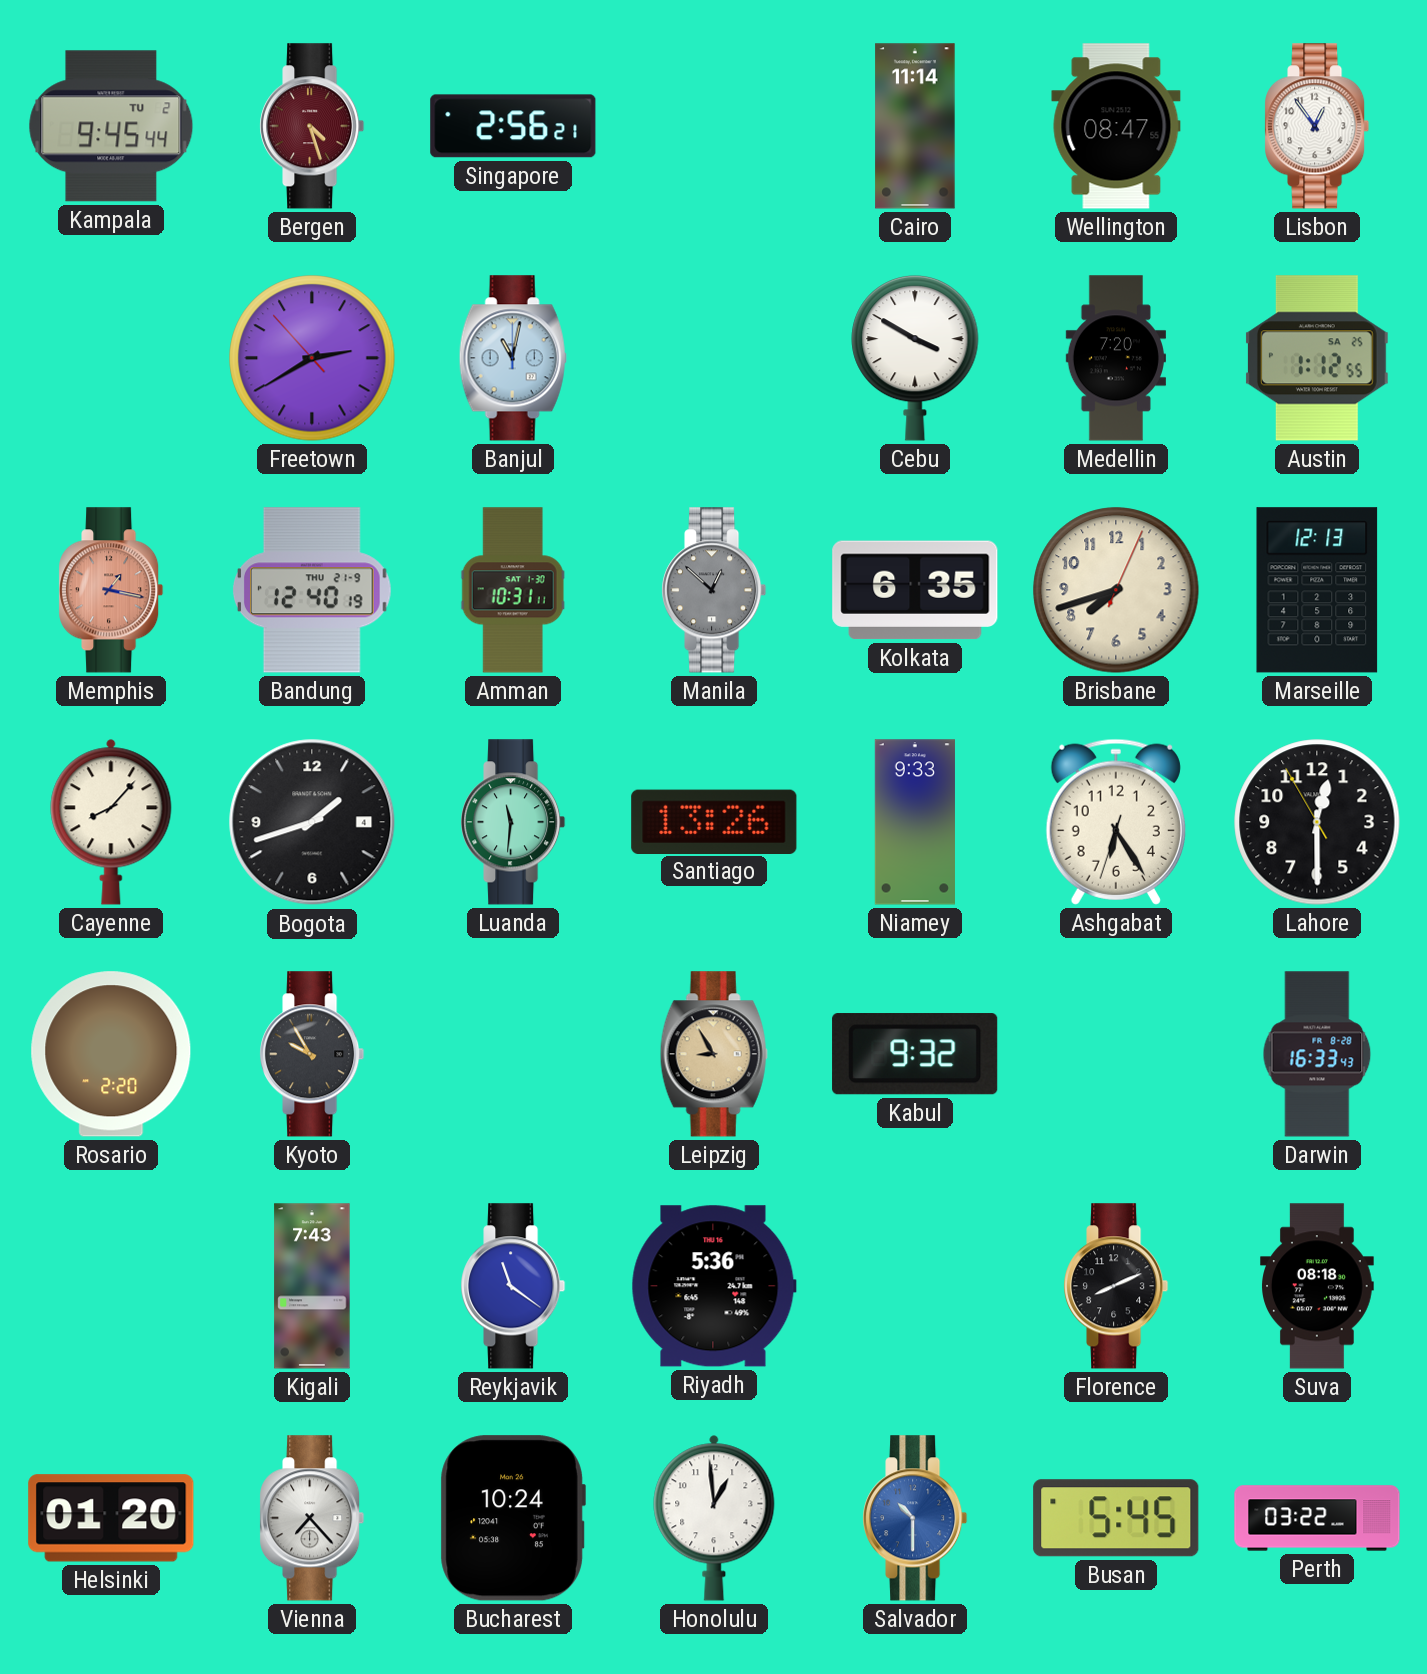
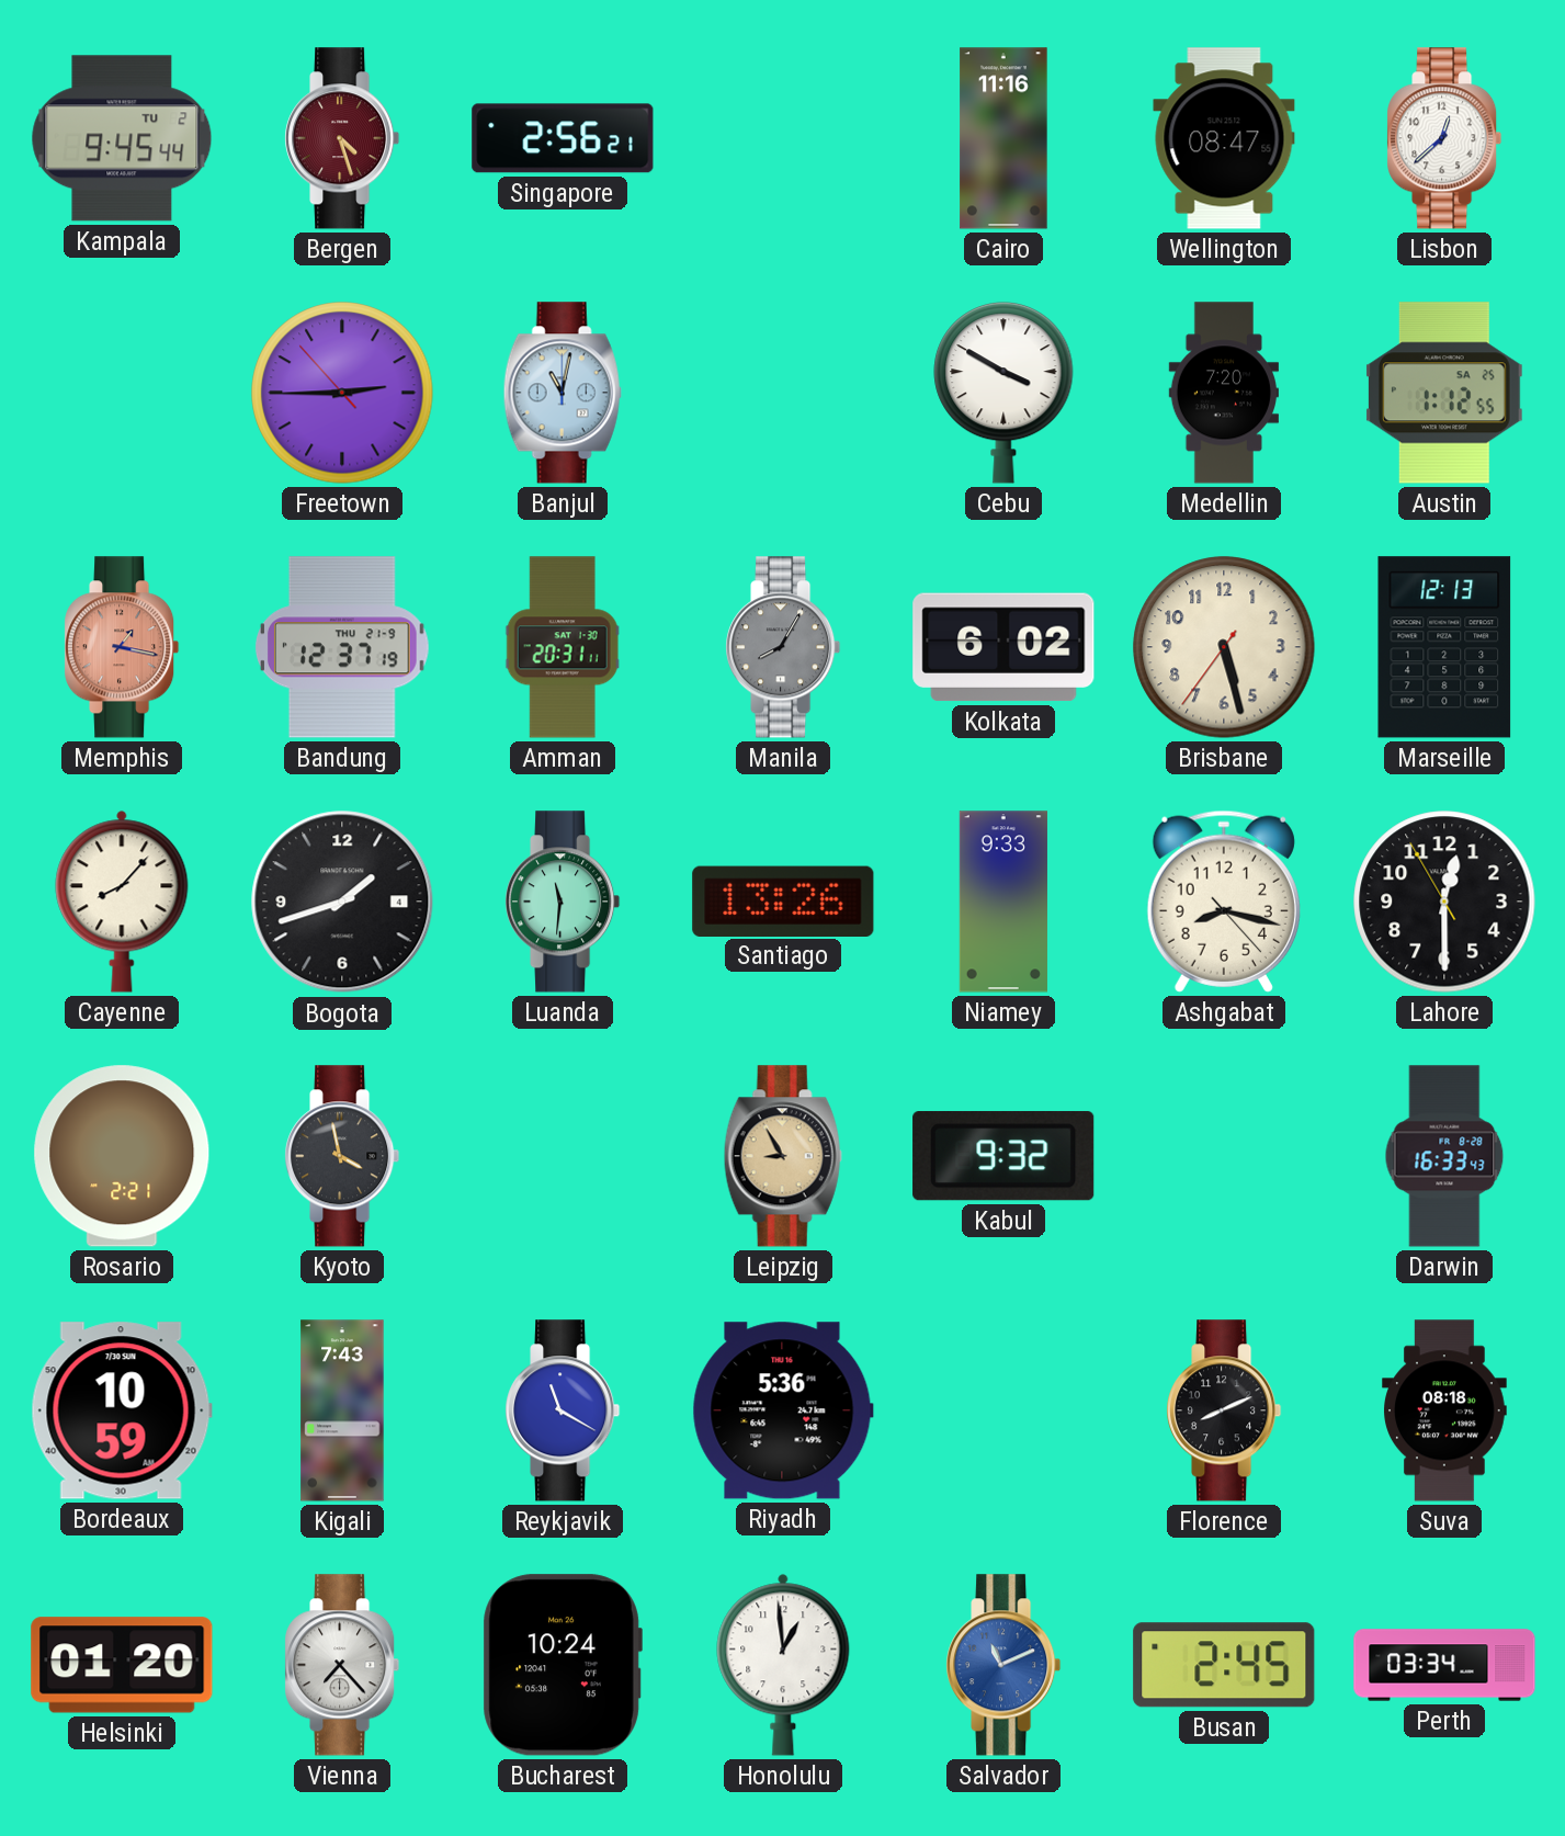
Cairo: 11:14 -> 11:16 (1003, 138)
Lisbon: 12:54 -> 12:38 (1445, 138)
Freetown: 2:39 -> 2:44 (342, 393)
Bandung: 12:40 -> 12:37 (342, 647)
Amman: 10:31 -> 20:31 (563, 647)
Manila: 12:52 -> 8:05 (784, 647)
Kolkata: 6:35 -> 6:02 (1003, 647)
Brisbane: 7:42 -> 5:27 (1224, 647)
Ashgabat: 6:24 -> 8:17 (1224, 902)
Rosario: 2:20 -> 2:21 (122, 1156)
Kyoto: 9:55 -> 3:58 (343, 1156)
Bordeaux: none -> 10:59 (122, 1410)
Reykjavik: 11:21 -> 11:20 (564, 1410)
Salvador: 10:30 -> 11:11 (1005, 1665)
Busan: 5:45 -> 2:45 (1224, 1665)
Perth: 03:22 -> 03:34 (1444, 1665)
